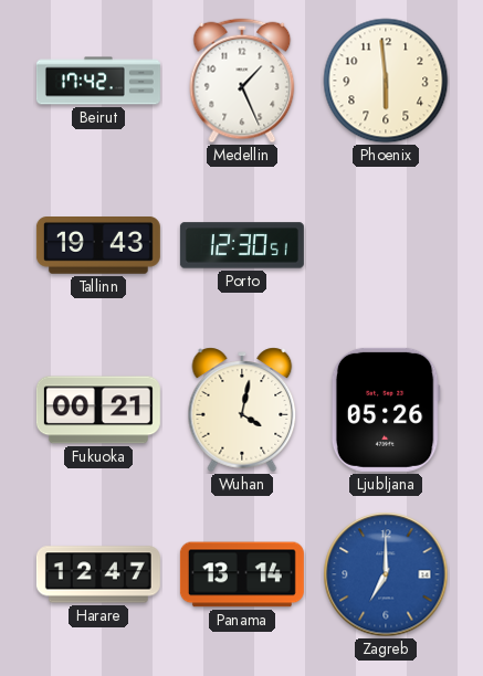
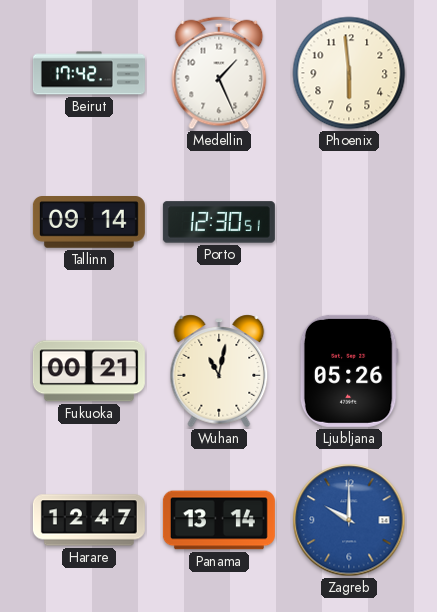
Tallinn: 19:43 -> 09:14 (89, 223)
Wuhan: 4:02 -> 11:02 (219, 371)
Zagreb: 7:00 -> 10:00 (349, 520)
